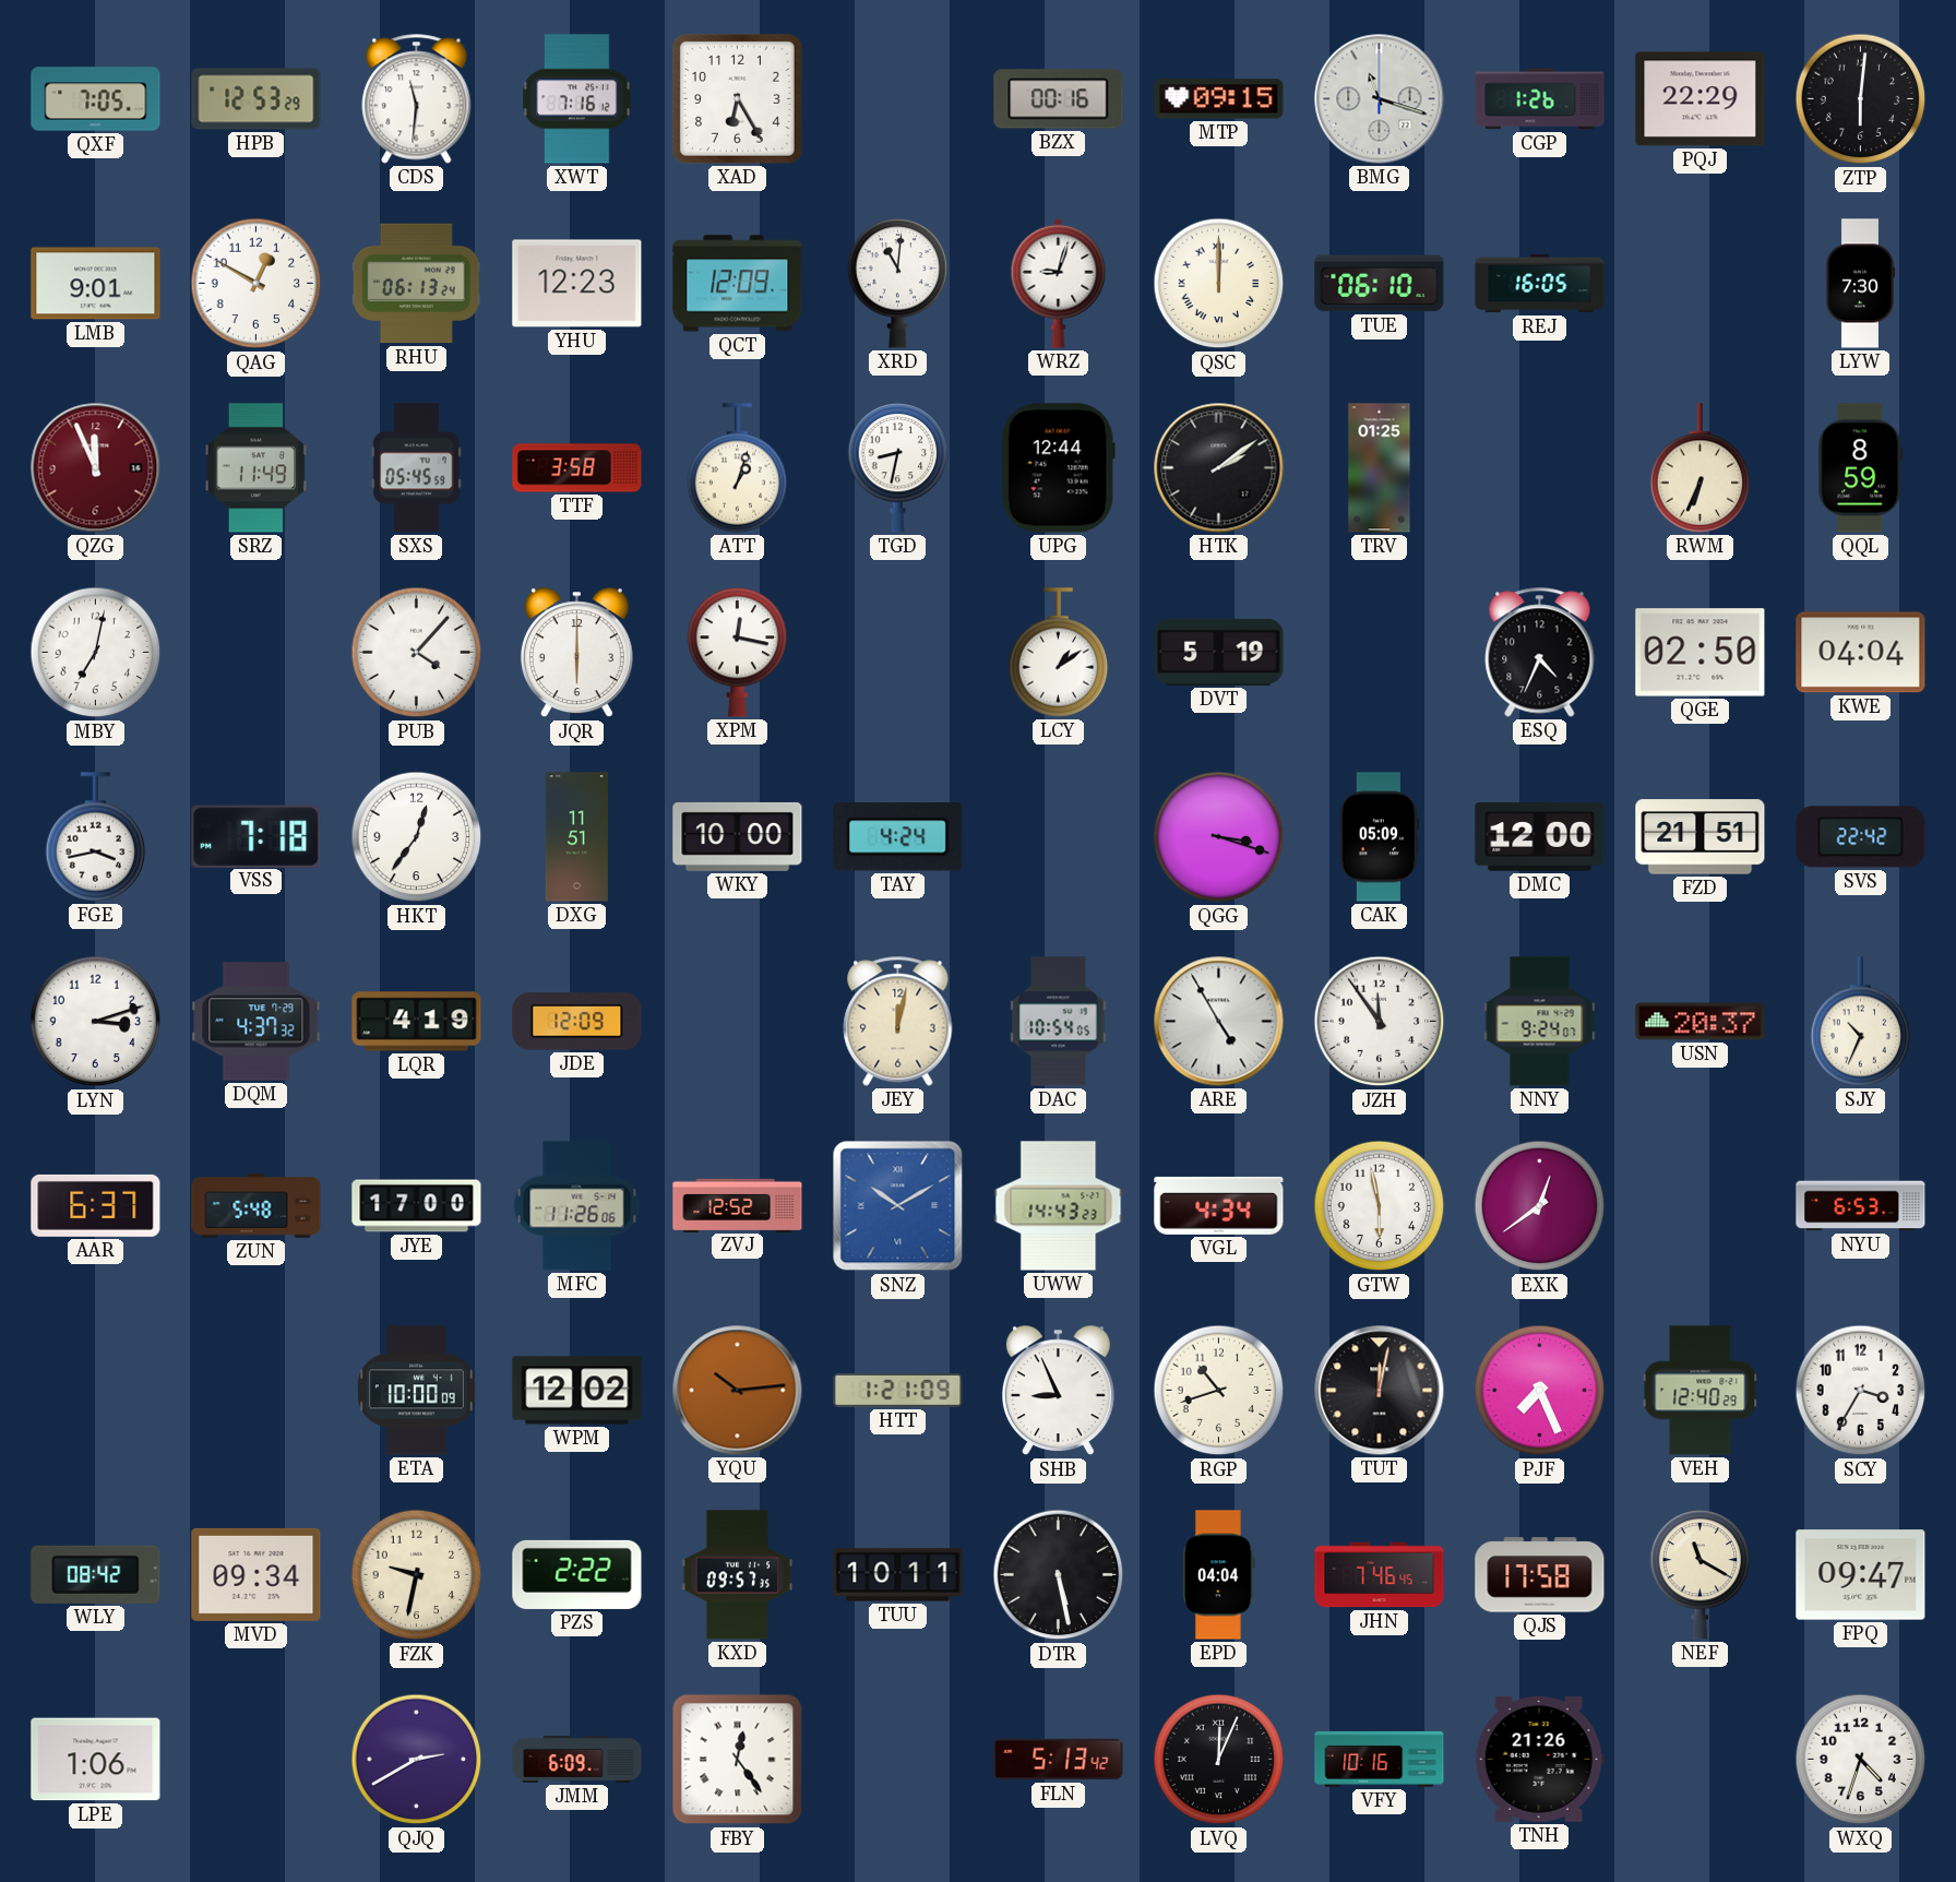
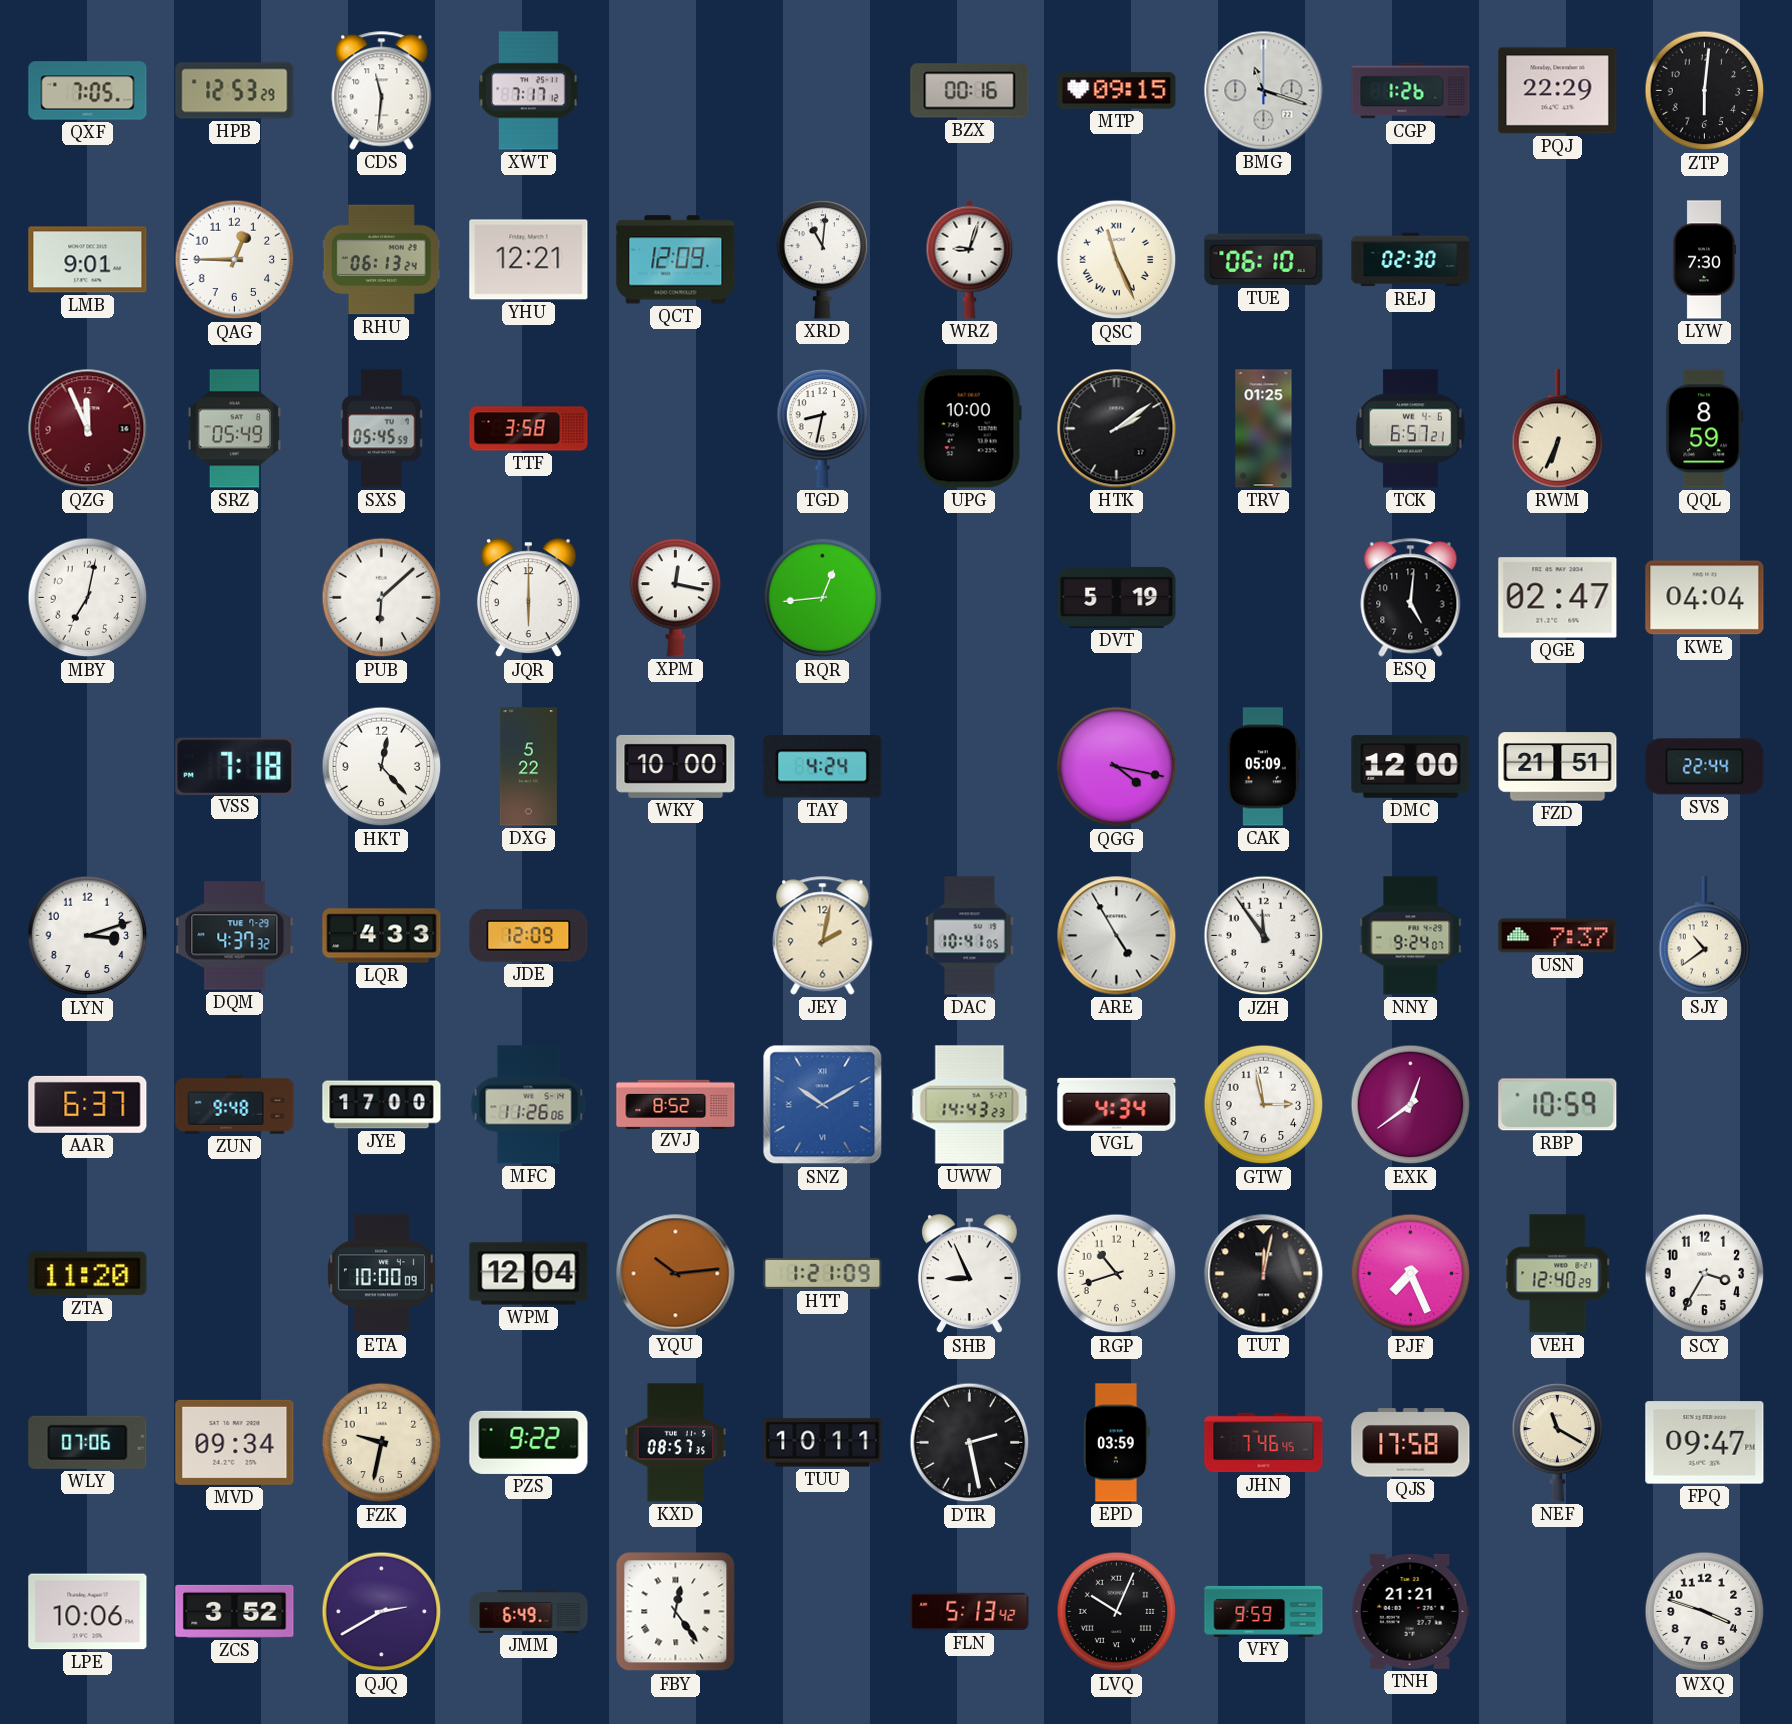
XWT: 7:16 -> 7:17 (529, 91)
XAD: 6:25 -> none (737, 98)
QAG: 12:50 -> 12:45 (235, 260)
YHU: 12:23 -> 12:21 (529, 260)
QSC: 12:00 -> 11:26 (1117, 260)
REJ: 16:05 -> 02:30 (1411, 260)
SRZ: 11:49 -> 05:49 (234, 429)
ATT: 1:03 -> none (738, 468)
UPG: 12:44 -> 10:00 (969, 429)
TCK: none -> 6:57 (1411, 429)
PUB: 4:07 -> 6:08 (382, 598)
RQR: none -> 12:44 (823, 598)
LCY: 1:09 -> none (1059, 653)
ESQ: 4:34 -> 5:01 (1411, 598)
QGE: 02:50 -> 02:47 (1558, 598)
FGE: 3:43 -> none (96, 837)
HKT: 12:36 -> 12:23 (382, 767)
DXG: 11:51 -> 5:22 (528, 767)
QGG: 3:18 -> 4:17 (1117, 767)
SVS: 22:42 -> 22:44 (1705, 767)
LQR: 4:19 -> 4:33 (382, 936)
JEY: 12:02 -> 2:02 (823, 936)
DAC: 10:54 -> 10:41 (970, 936)
USN: 20:37 -> 7:37 (1558, 936)
SJY: 10:34 -> 10:39 (1705, 936)
ZUN: 5:48 -> 9:48 (235, 1105)
ZVJ: 12:52 -> 8:52 (676, 1104)
GTW: 5:58 -> 2:58 (1264, 1105)
RBP: none -> 10:59 (1558, 1105)
NYU: 6:53 -> none (1861, 1206)
ZTA: none -> 11:20 (88, 1274)
WPM: 12:02 -> 12:04 (529, 1274)
WLY: 08:42 -> 07:06 (88, 1442)
PZS: 2:22 -> 9:22 (529, 1442)
KXD: 09:57 -> 08:57 (676, 1443)
DTR: 5:28 -> 2:28 (970, 1443)
EPD: 04:04 -> 03:59 (1117, 1443)
LPE: 1:06 -> 10:06 (88, 1612)
ZCS: none -> 3:52 (235, 1611)
JMM: 6:09 -> 6:49 (529, 1612)
LVQ: 12:04 -> 10:04 (1117, 1612)
VFY: 10:16 -> 9:59 (1264, 1611)
TNH: 21:26 -> 21:21 (1410, 1611)
WXQ: 4:33 -> 3:48 (1705, 1612)
